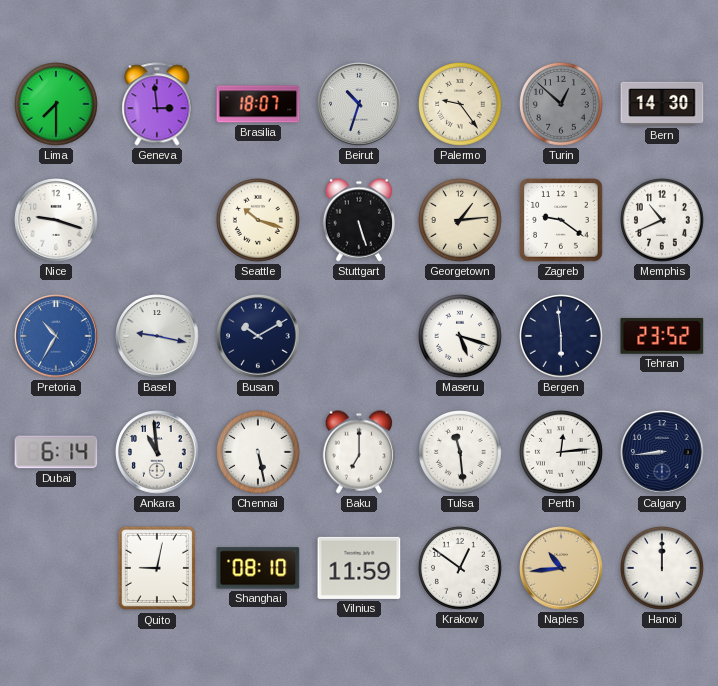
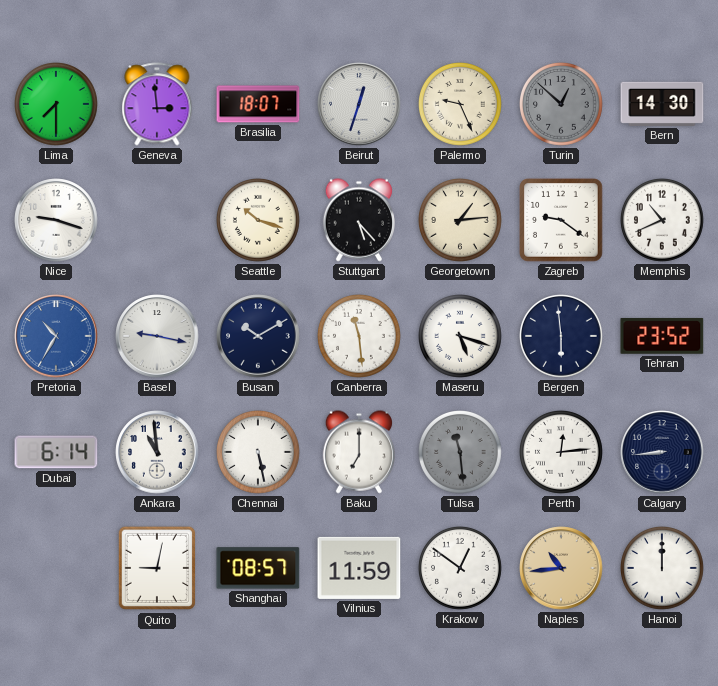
Beirut: 10:33 -> 12:33 (359, 104)
Palermo: 9:24 -> 9:26 (461, 105)
Stuttgart: 5:27 -> 5:23 (358, 220)
Canberra: none -> 11:29 (360, 337)
Tulsa dial: white -> grey (461, 453)
Shanghai: 08:10 -> 08:57 (258, 568)
